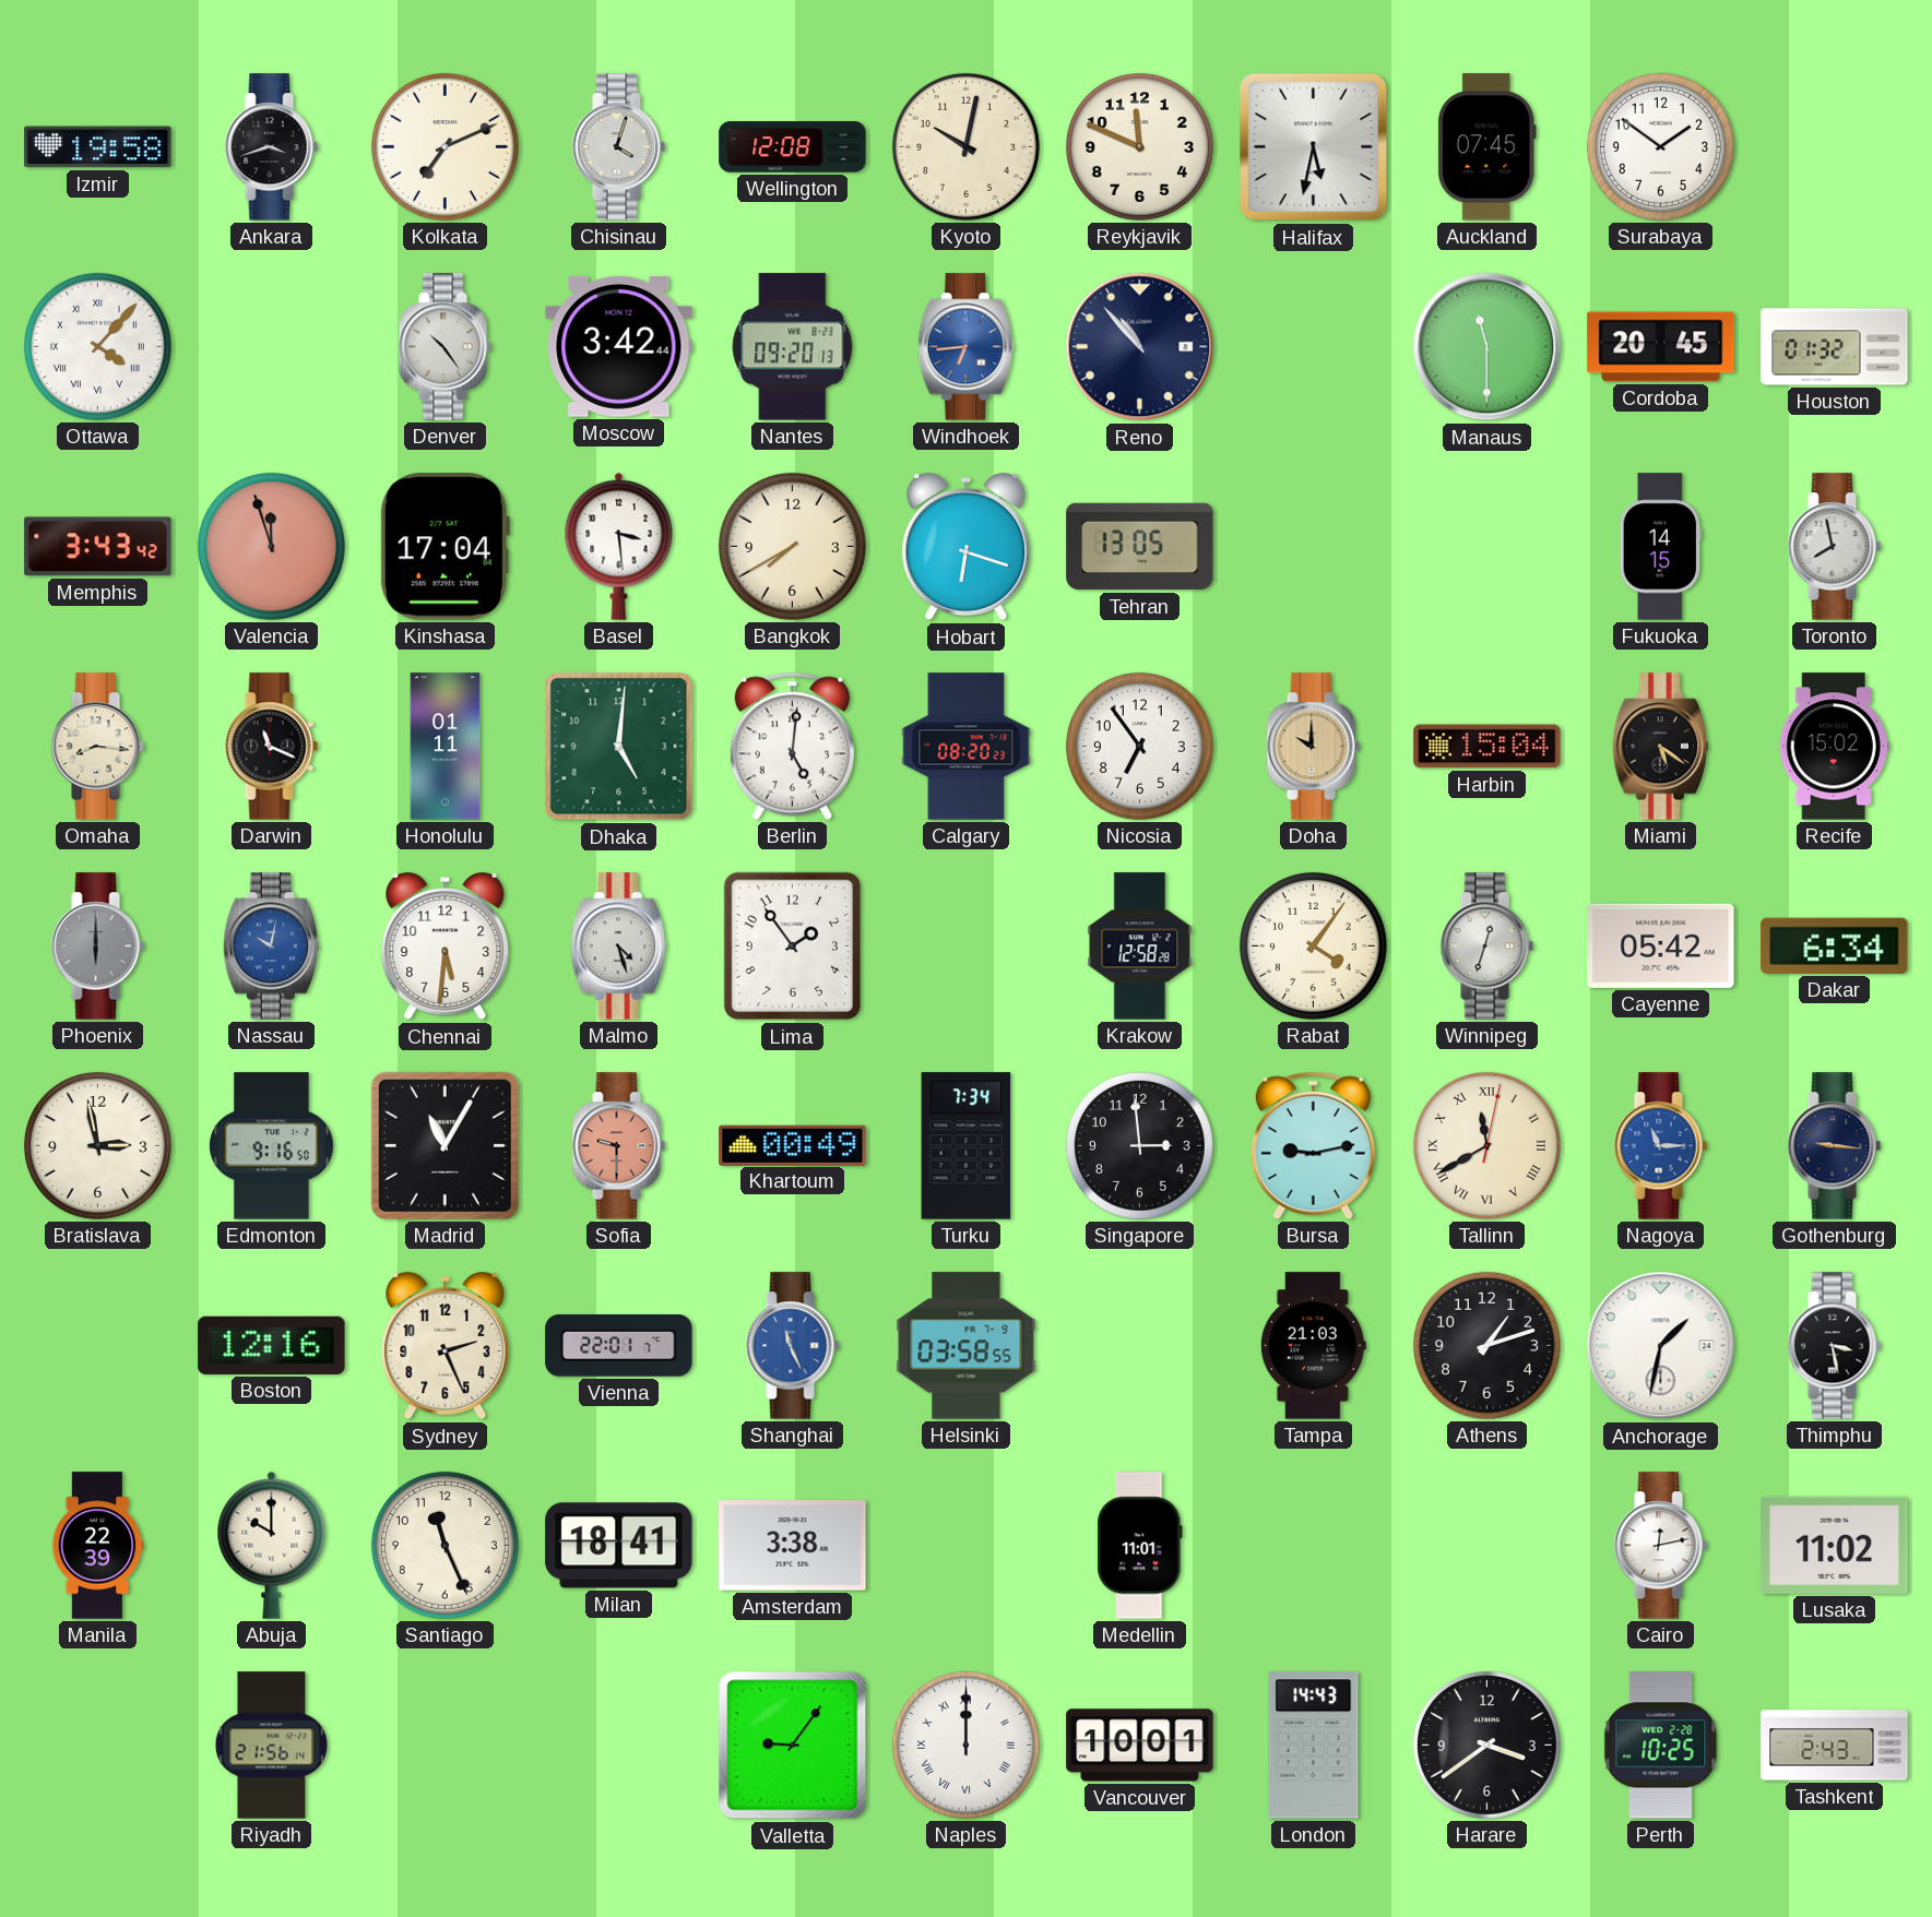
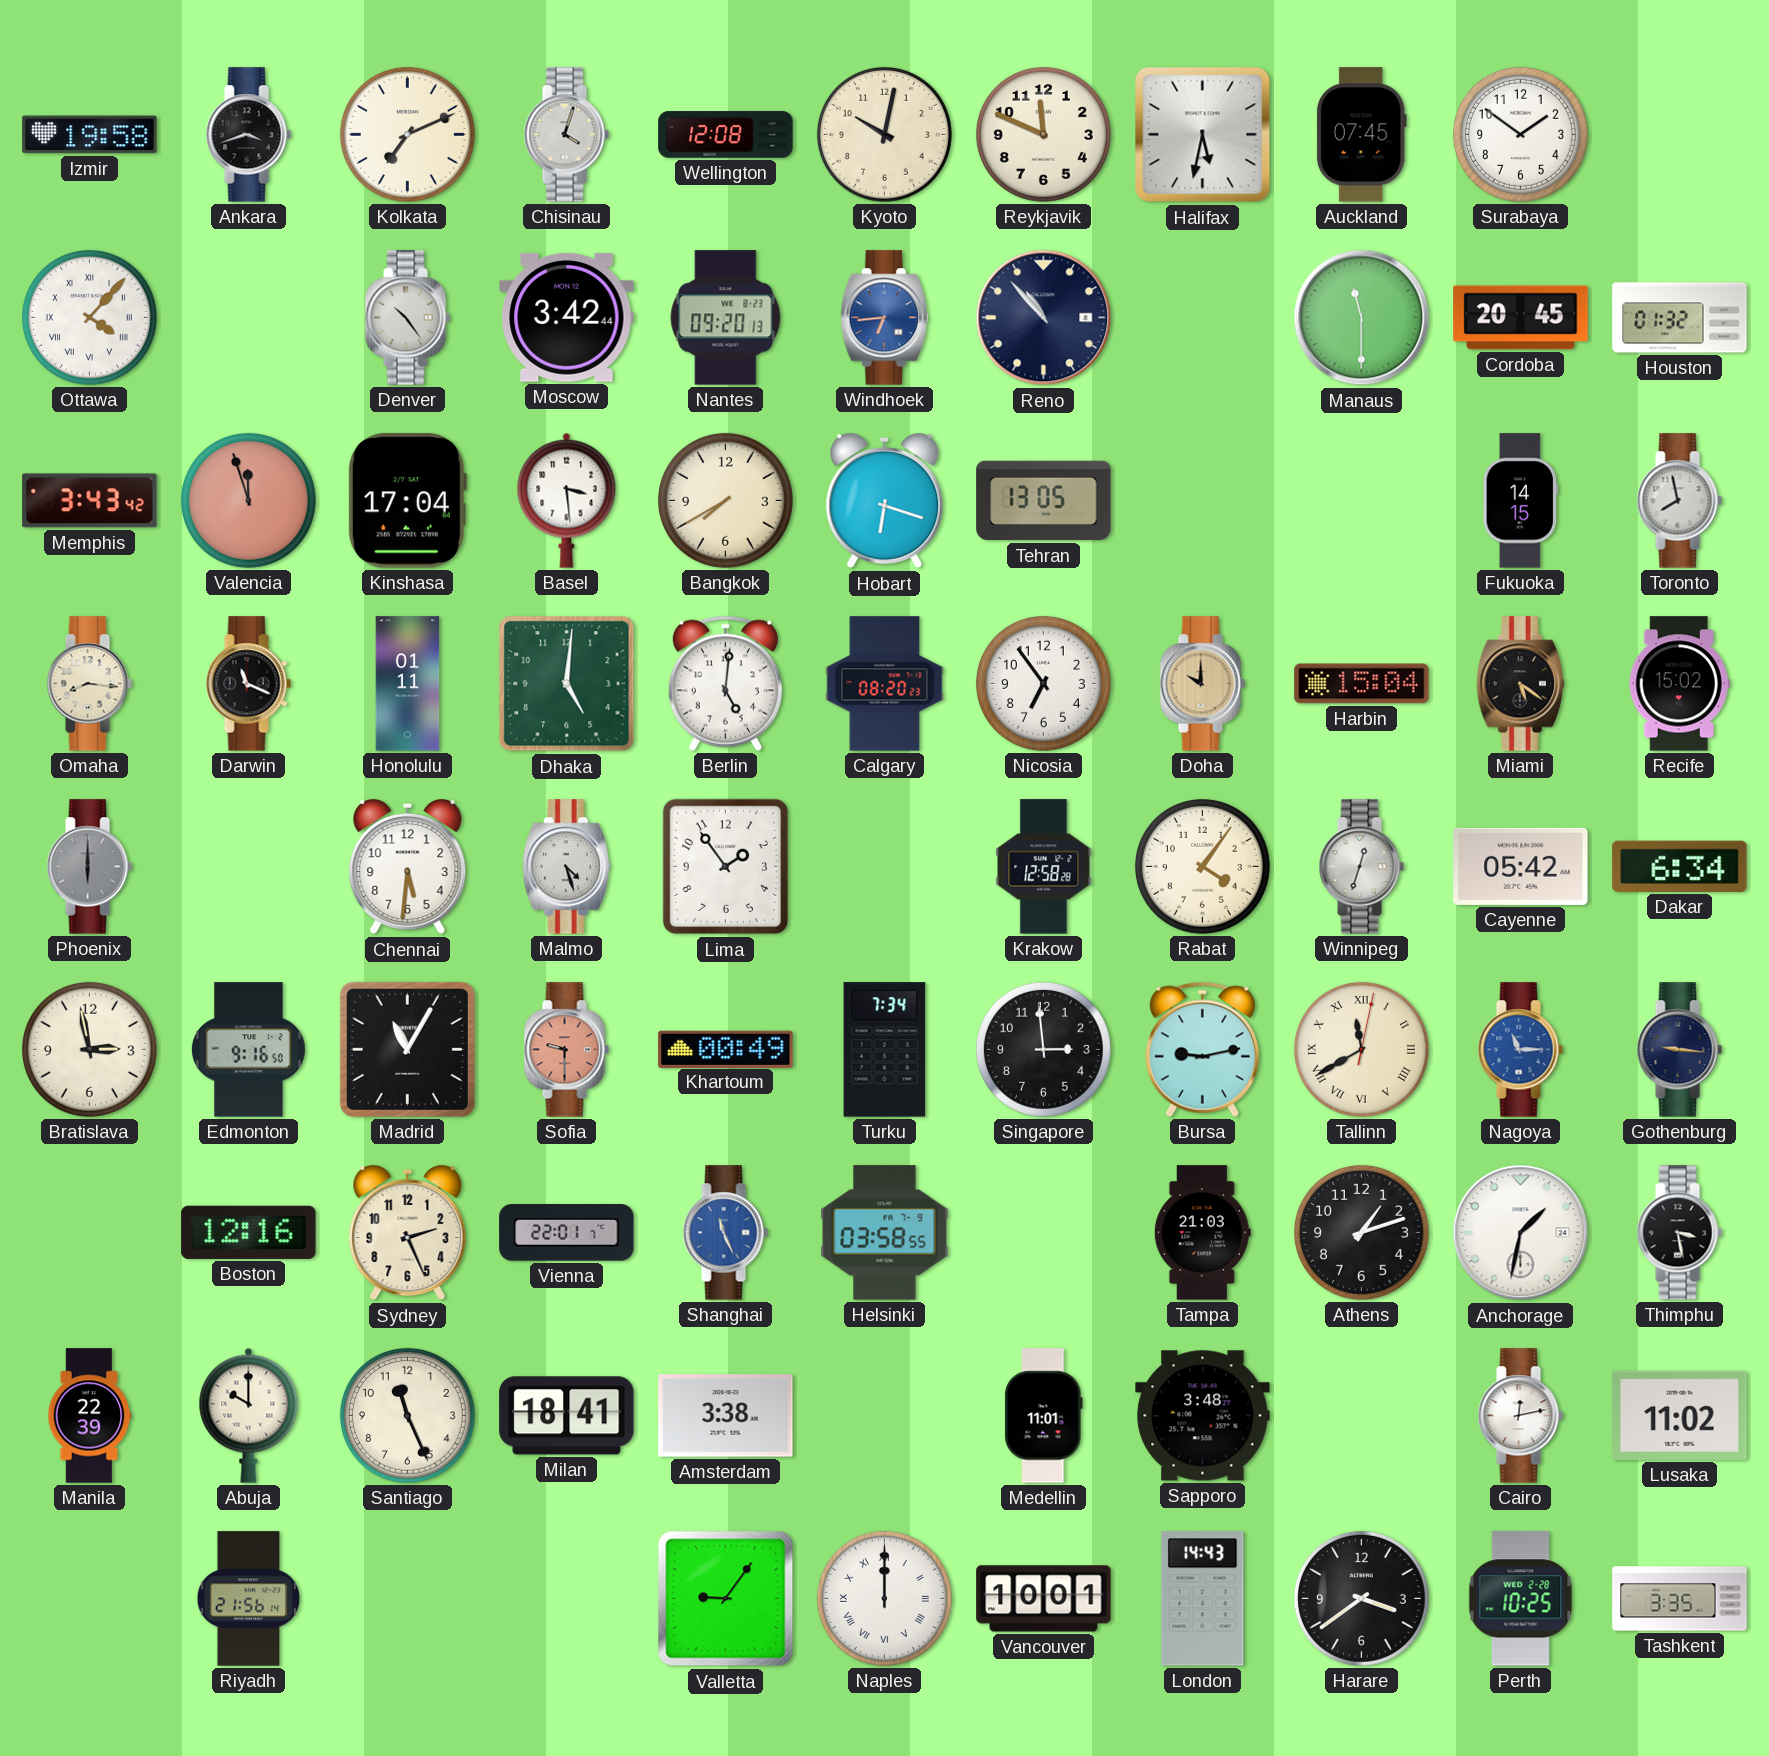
Nassau: 10:02 -> none (271, 946)
Sapporo: none -> 3:48 (1203, 1416)
Tashkent: 2:43 -> 3:35 (1680, 1599)
